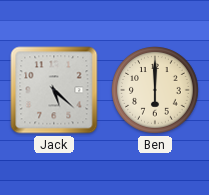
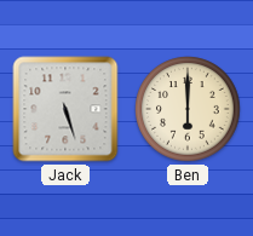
Jack: 5:22 -> 5:27 (65, 109)
